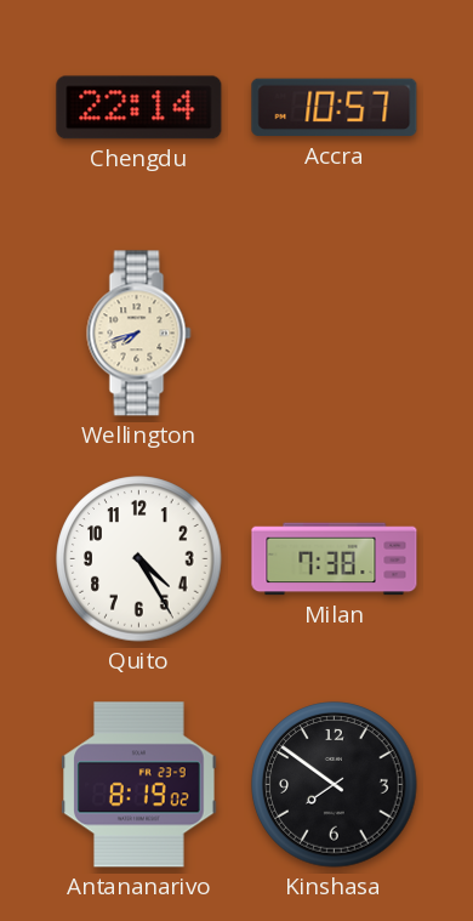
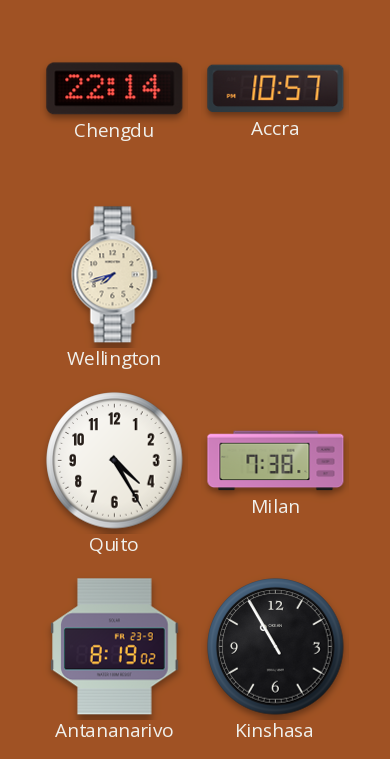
Kinshasa: 7:51 -> 10:55 (276, 647)
